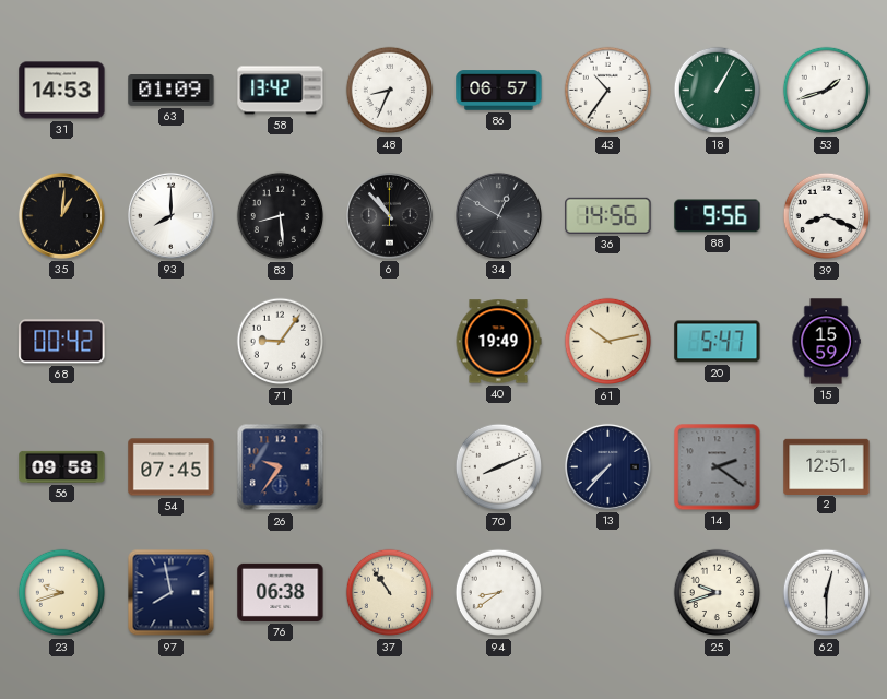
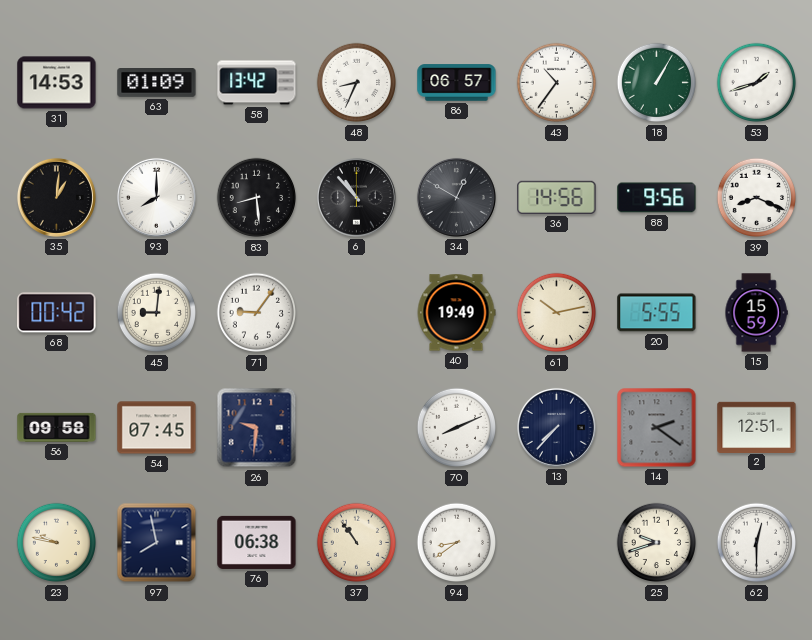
45: none -> 9:01 (157, 313)
20: 5:47 -> 5:55 (657, 313)
26: 9:36 -> 9:31 (257, 428)
23: 9:42 -> 9:47 (57, 543)
